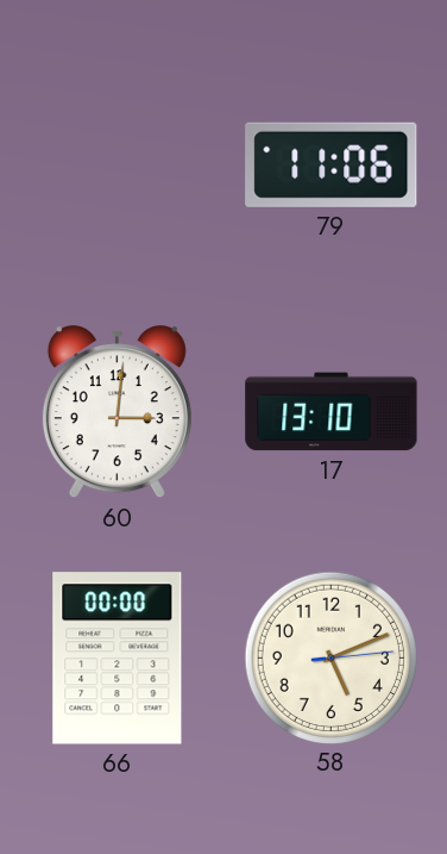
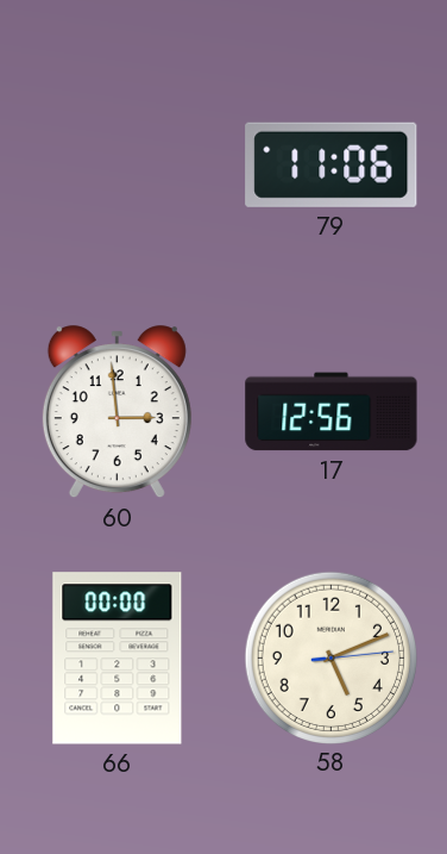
60: 3:01 -> 2:59 (117, 412)
17: 13:10 -> 12:56 (332, 412)
